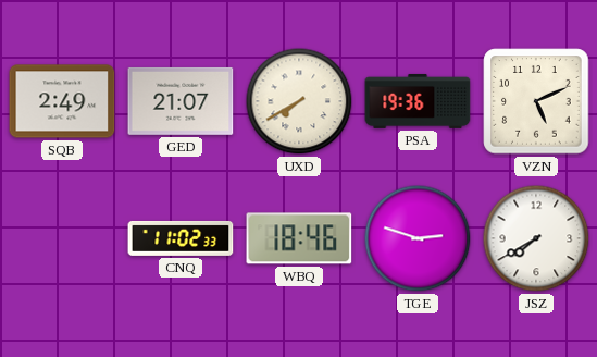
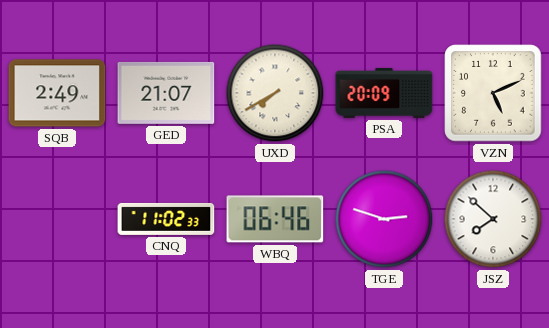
PSA: 19:36 -> 20:09 (384, 93)
WBQ: 18:46 -> 06:46 (275, 219)
JSZ: 7:40 -> 7:52 (493, 219)
